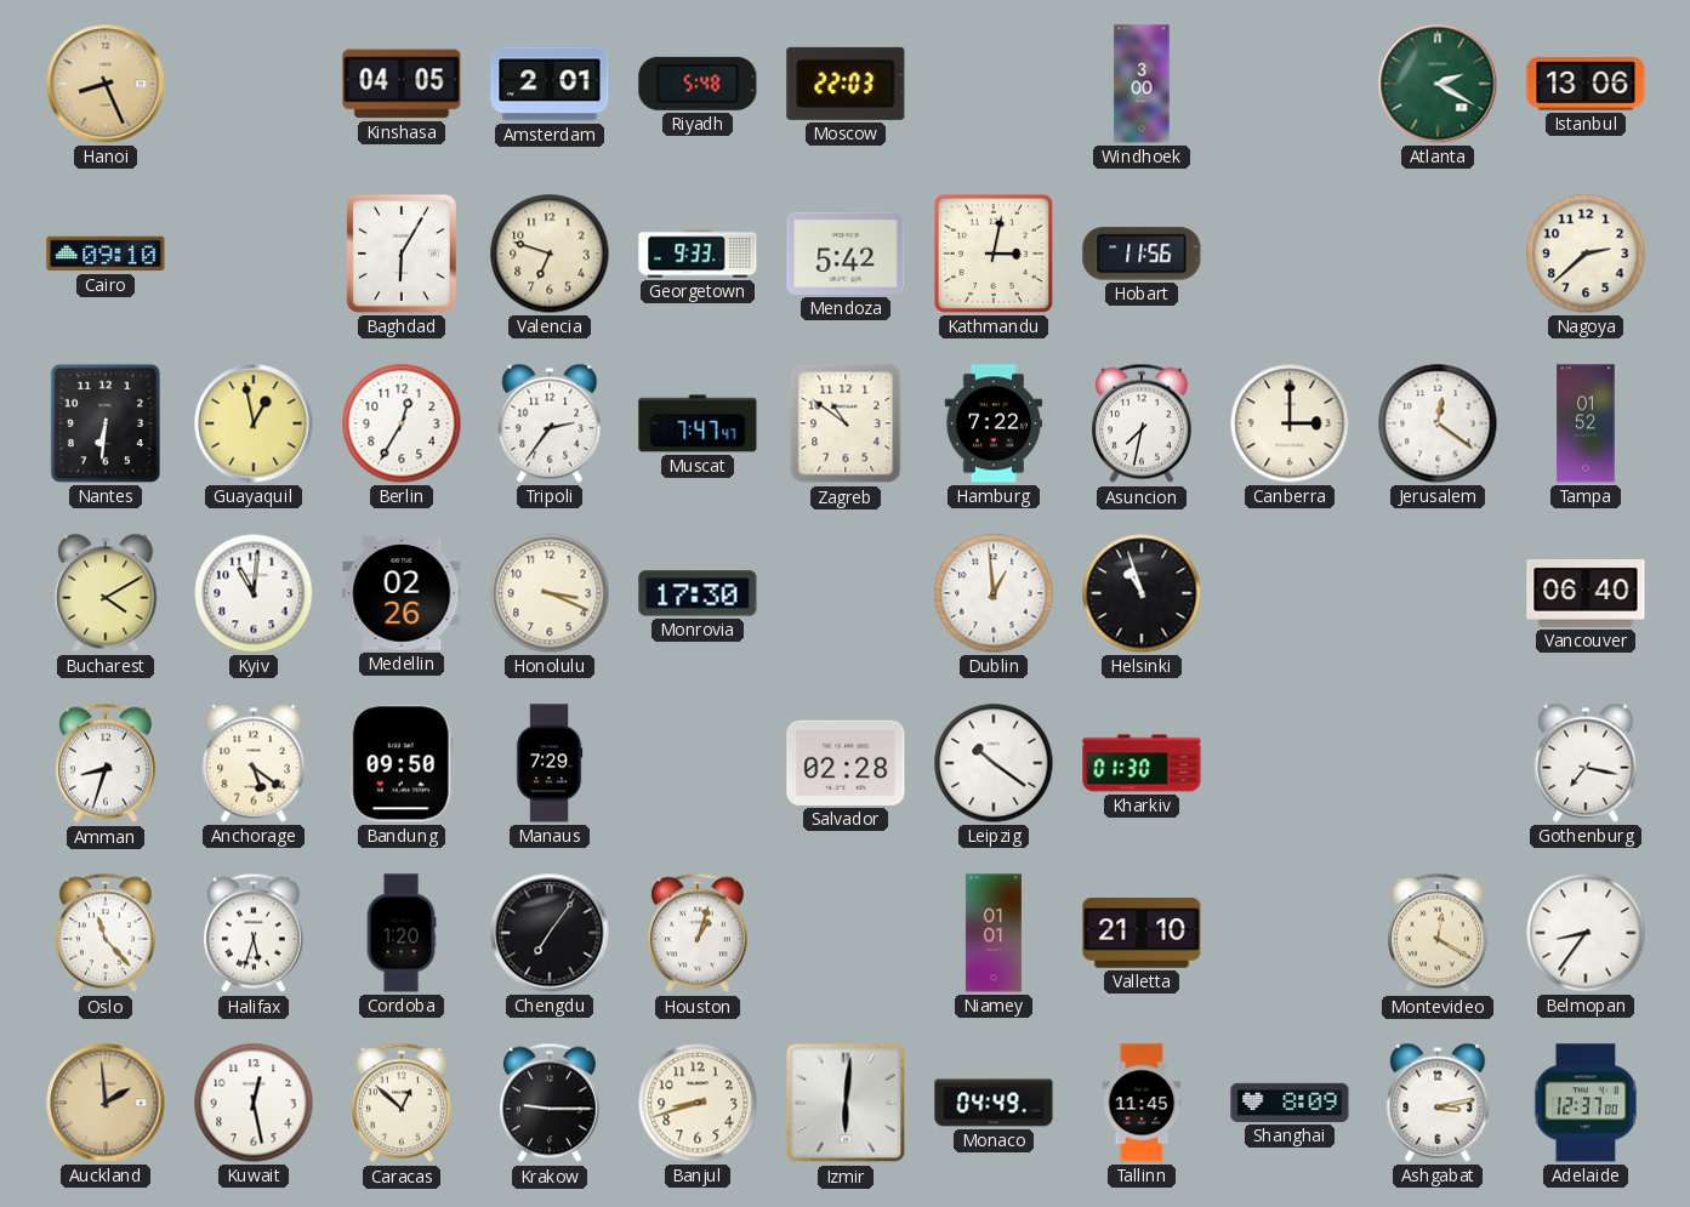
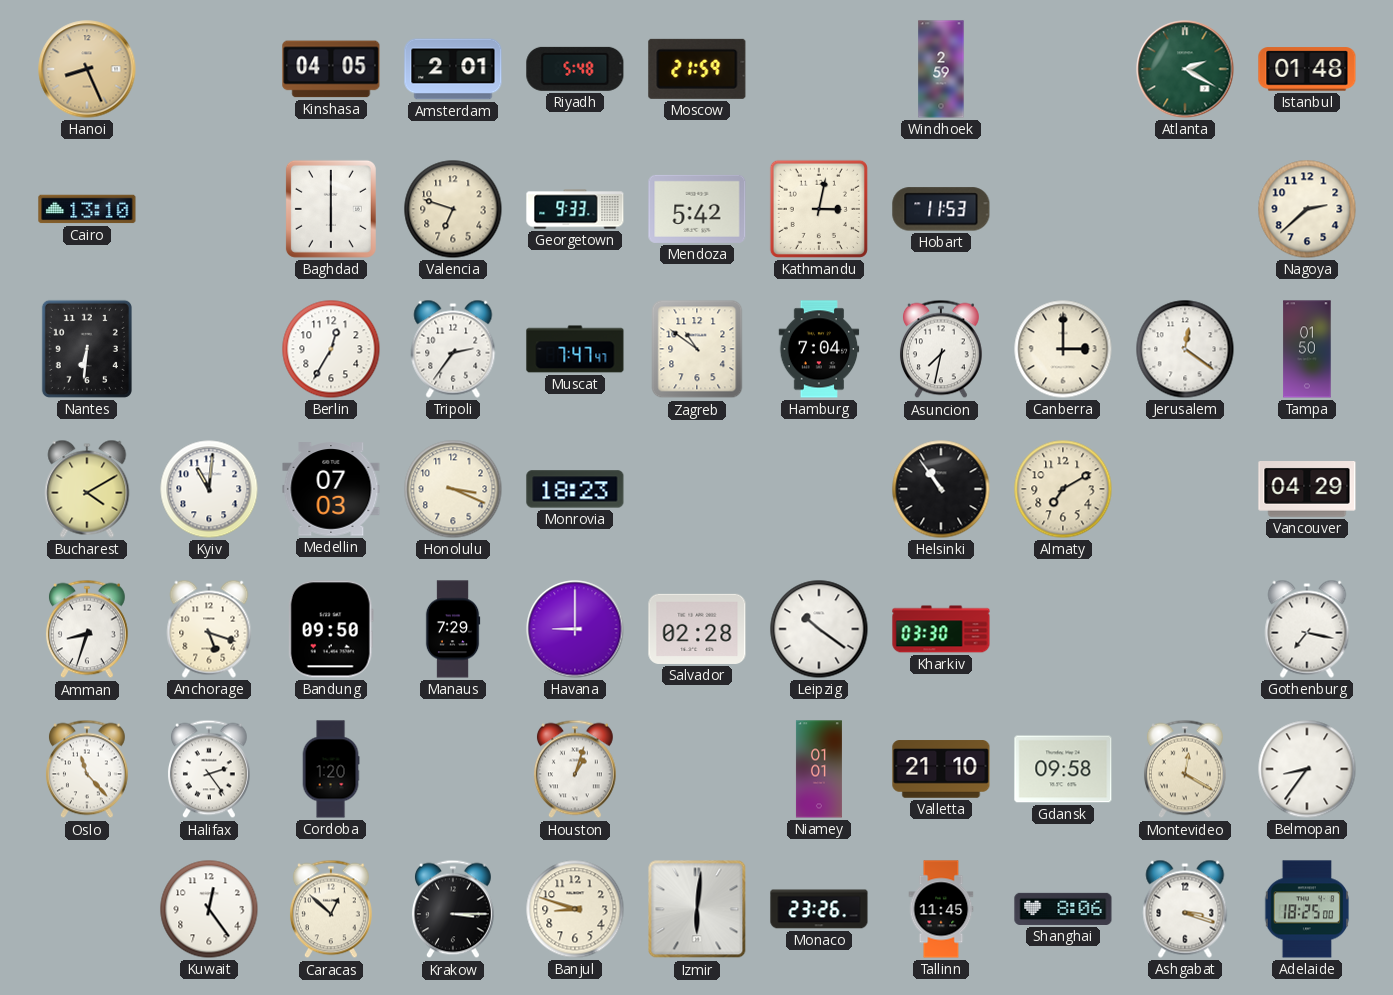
Moscow: 22:03 -> 21:59 (697, 69)
Windhoek: 3:00 -> 2:59 (941, 69)
Istanbul: 13:06 -> 01:48 (1307, 69)
Cairo: 09:10 -> 13:10 (87, 209)
Baghdad: 6:05 -> 6:00 (331, 209)
Hobart: 11:56 -> 11:53 (941, 209)
Guayaquil: 12:58 -> none (254, 423)
Hamburg: 7:22 -> 7:04 (819, 349)
Tampa: 01:52 -> 01:50 (1307, 349)
Medellin: 02:26 -> 07:03 (331, 489)
Monrovia: 17:30 -> 18:23 (575, 489)
Dublin: 12:59 -> none (994, 593)
Helsinki: 10:57 -> 10:54 (941, 489)
Almaty: none -> 7:10 (1063, 489)
Vancouver: 06:40 -> 04:29 (1307, 490)
Anchorage: 5:21 -> 5:18 (209, 629)
Havana: none -> 9:00 (575, 629)
Kharkiv: 01:30 -> 03:30 (941, 629)
Halifax: 5:33 -> 2:24 (209, 769)
Chengdu: 7:06 -> none (550, 933)
Gdansk: none -> 09:58 (1063, 769)
Auckland: 1:59 -> none (106, 1103)
Kuwait: 12:28 -> 12:24 (209, 909)
Krakow: 9:15 -> 3:15 (453, 909)
Banjul: 8:42 -> 8:48 (575, 909)
Monaco: 04:49 -> 23:26 (819, 909)
Shanghai: 8:09 -> 8:06 (1063, 909)
Ashgabat: 3:13 -> 3:18 (1185, 909)
Adelaide: 12:37 -> 18:25 (1307, 909)
